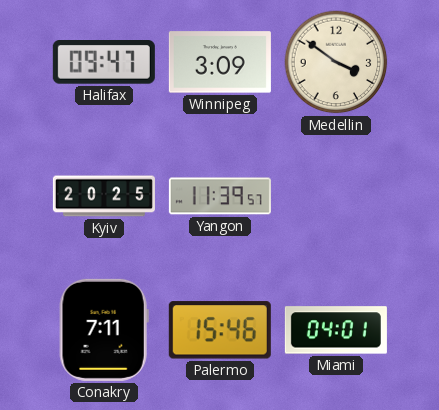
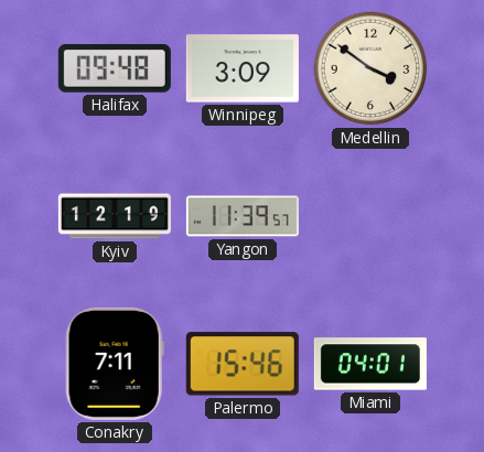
Halifax: 09:47 -> 09:48 (115, 69)
Kyiv: 20:25 -> 12:19 (115, 216)
